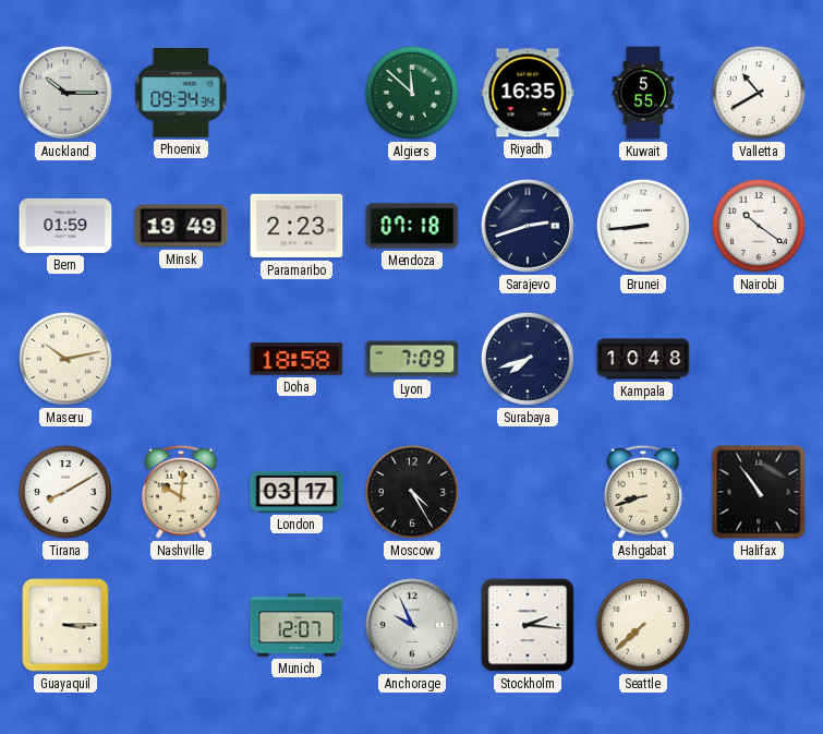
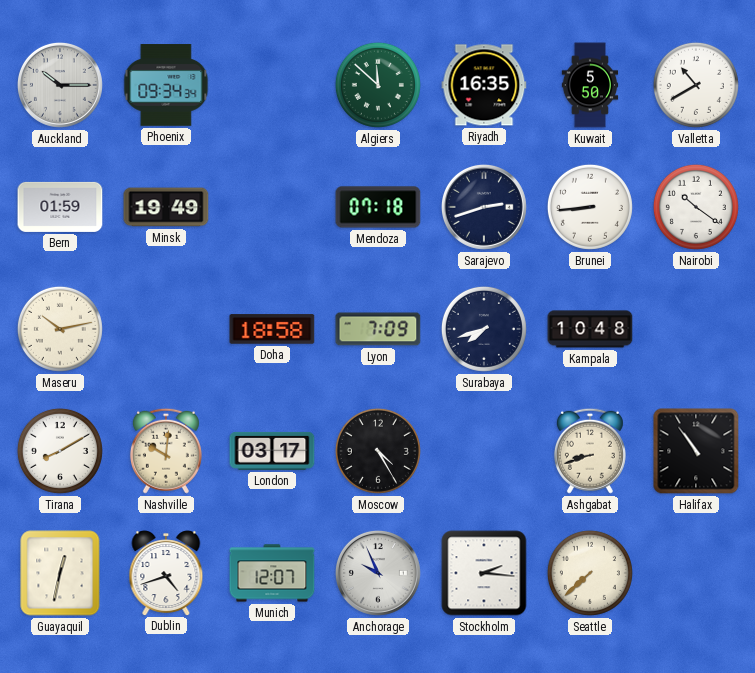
Kuwait: 5:55 -> 5:50 (590, 85)
Paramaribo: 2:23 -> none (296, 226)
Guayaquil: 3:15 -> 12:32 (60, 573)
Dublin: none -> 4:42 (166, 573)
